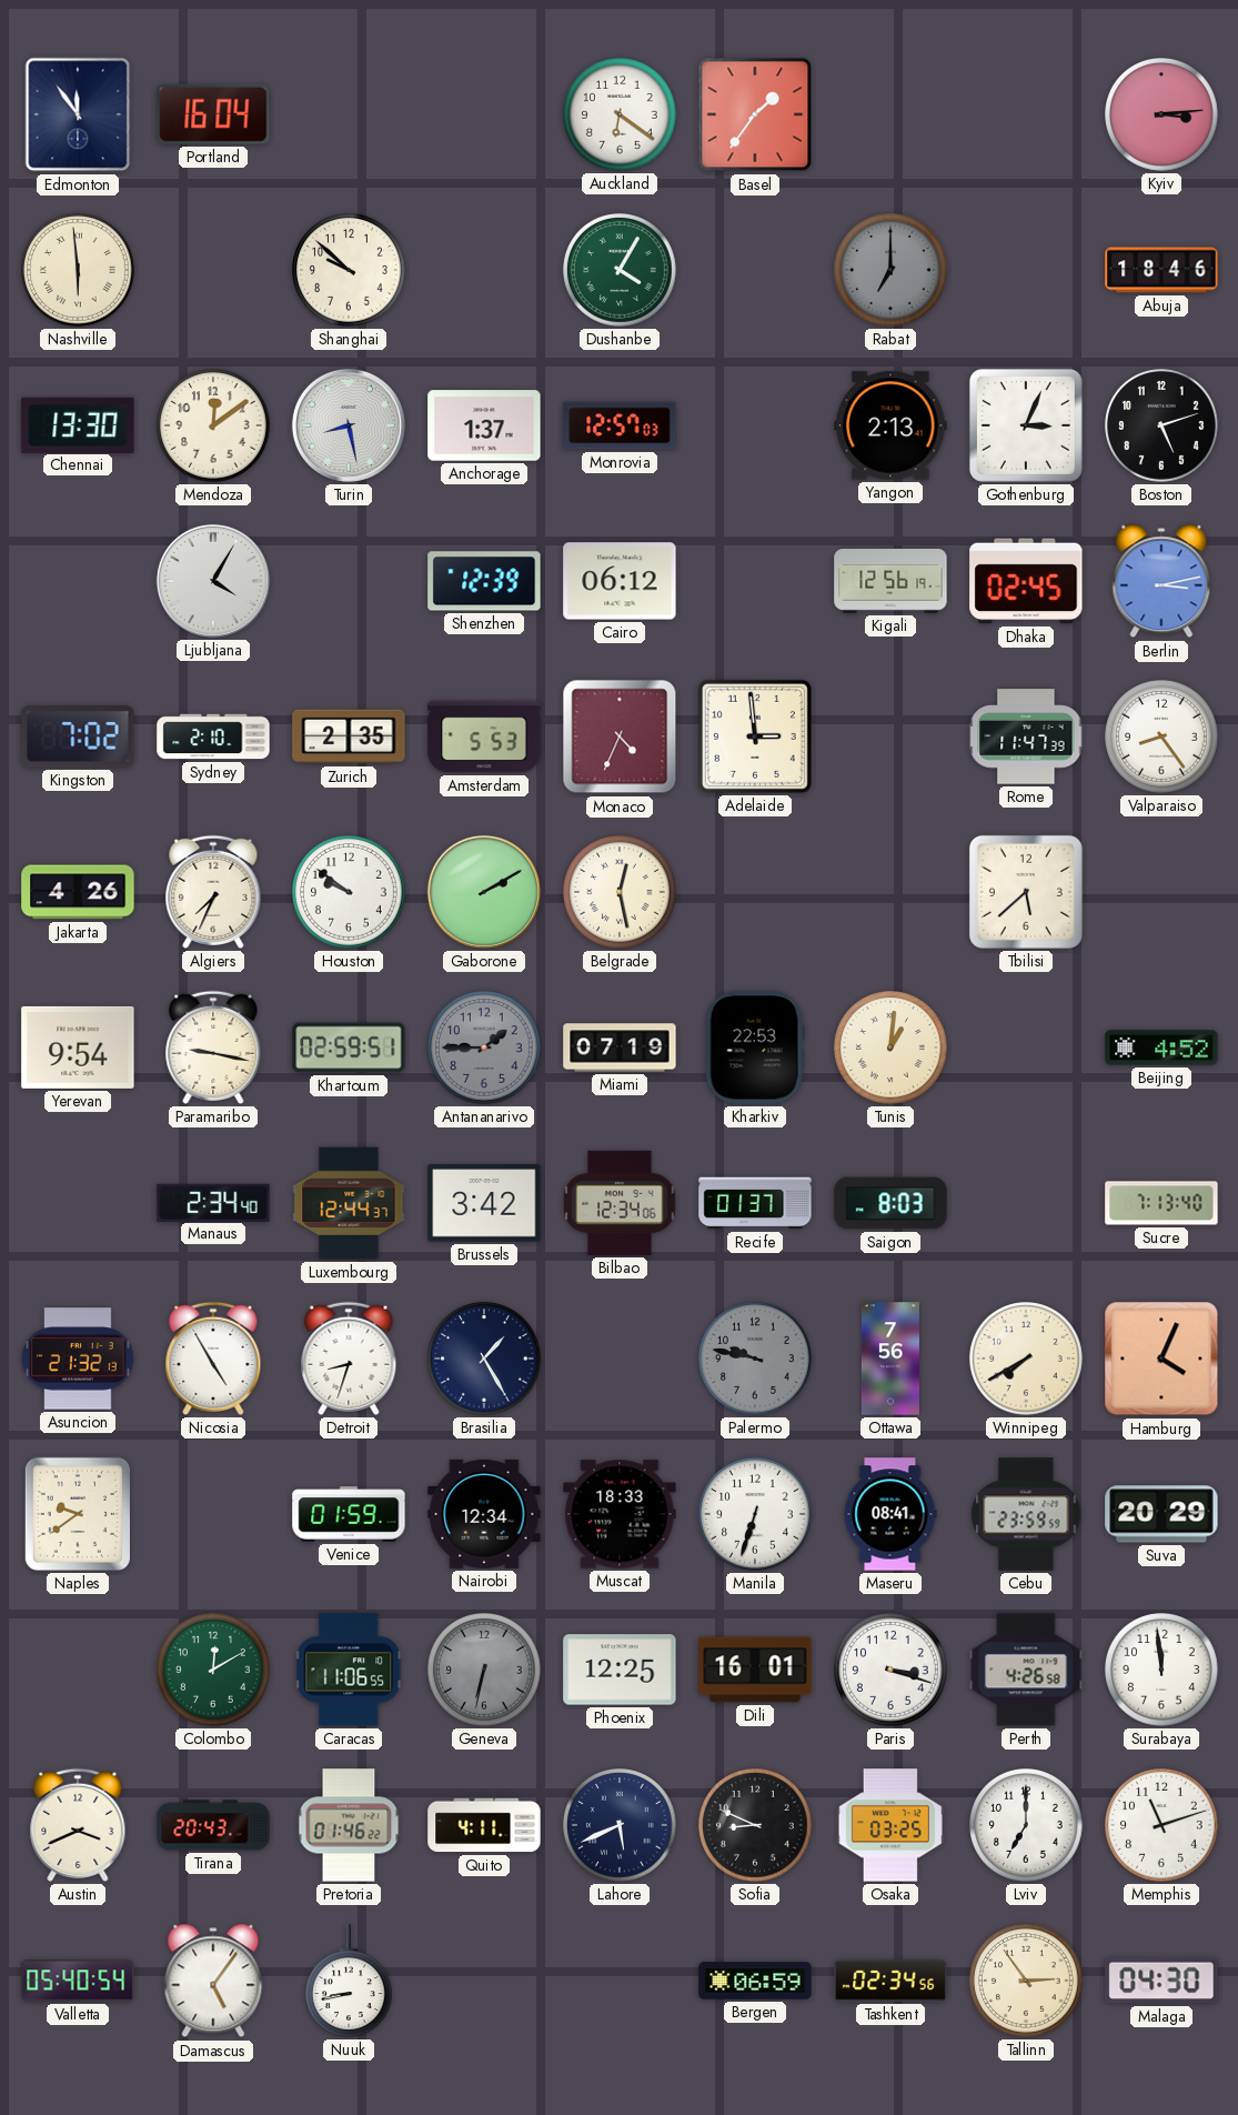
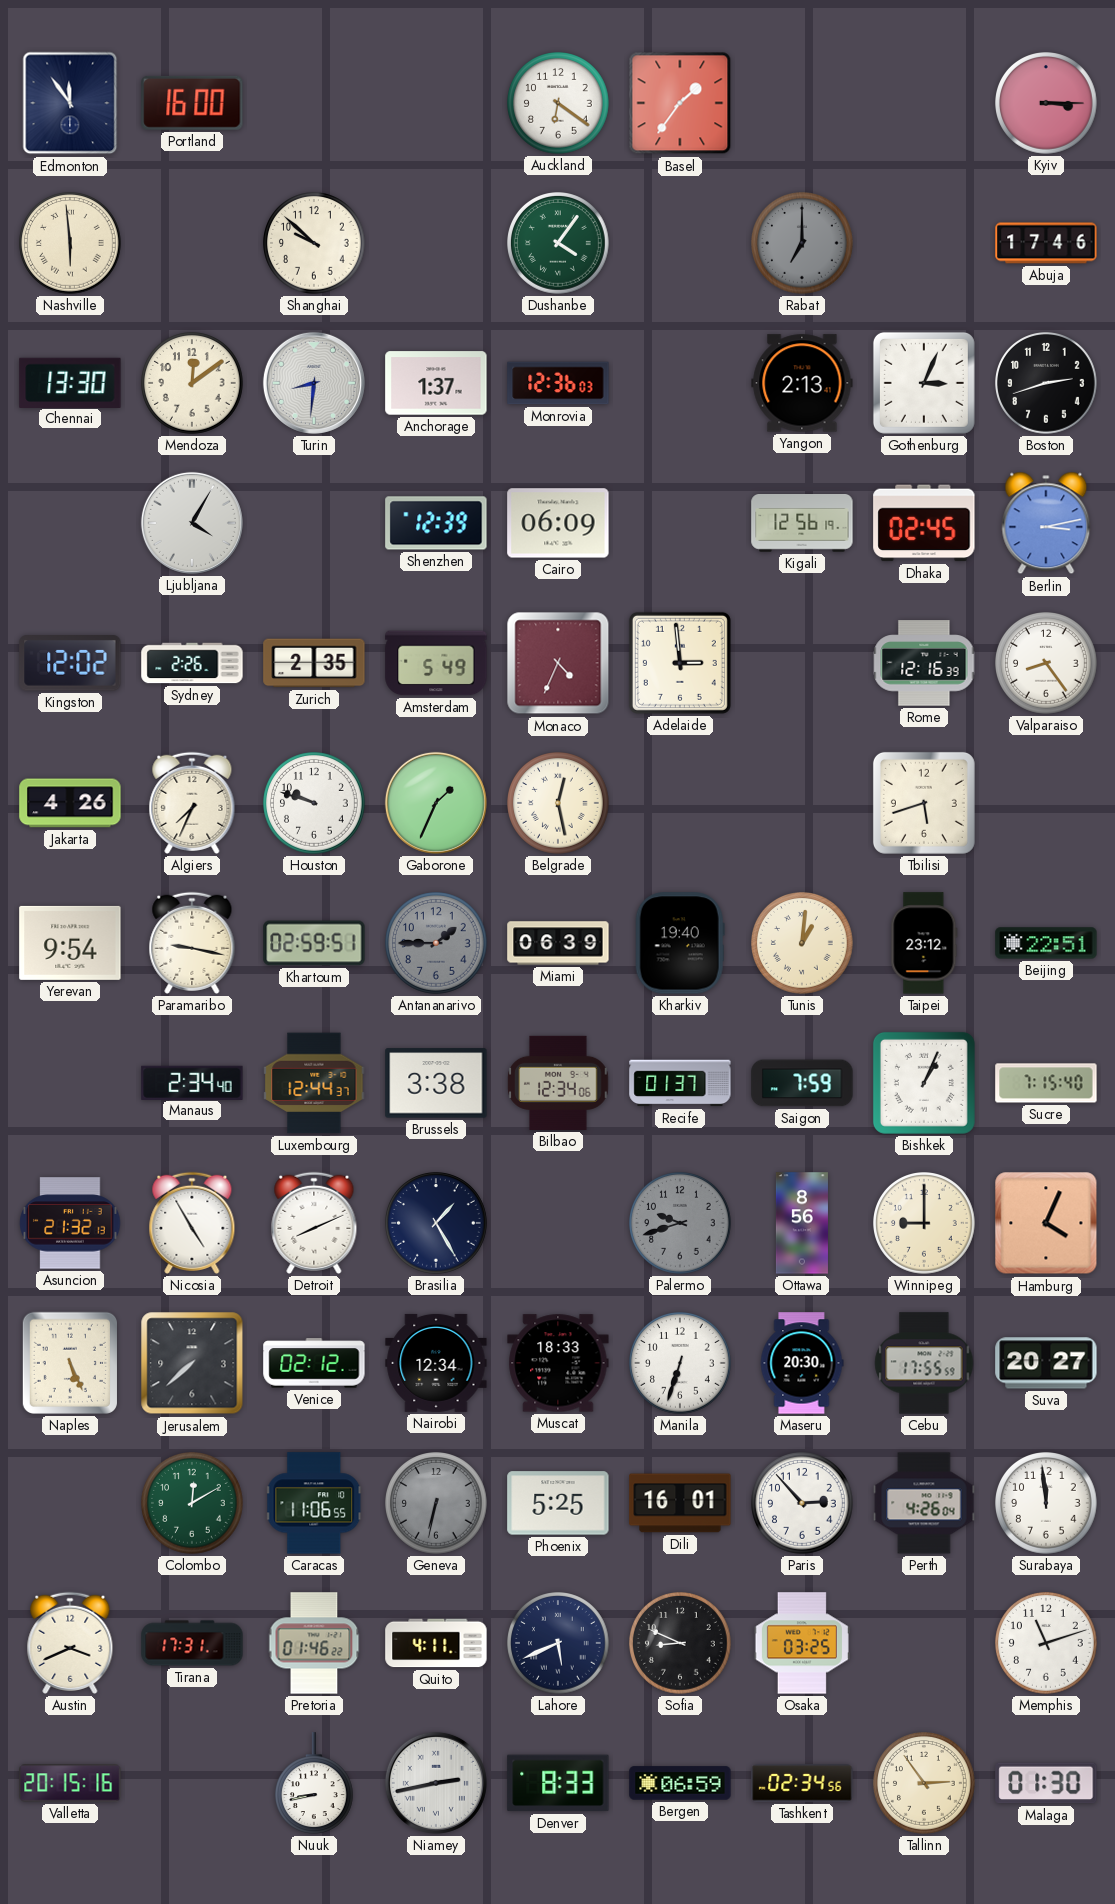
Portland: 16:04 -> 16:00 (192, 103)
Kyiv: 3:14 -> 3:15 (1047, 104)
Dushanbe: 4:05 -> 4:06 (559, 244)
Abuja: 18:46 -> 17:46 (1046, 243)
Turin: 8:28 -> 8:31 (314, 383)
Monrovia: 12:57 -> 12:36 (558, 383)
Boston: 5:12 -> 2:42 (1047, 384)
Cairo: 06:12 -> 06:09 (558, 523)
Kingston: 7:02 -> 12:02 (70, 663)
Sydney: 2:10 -> 2:26 (192, 663)
Amsterdam: 5:53 -> 5:49 (436, 663)
Rome: 11:47 -> 12:16 (924, 663)
Houston: 9:51 -> 9:48 (315, 804)
Gaborone: 2:10 -> 1:34 (436, 803)
Tbilisi: 5:38 -> 5:42 (924, 803)
Miami: 07:19 -> 06:39 (558, 943)
Kharkiv: 22:53 -> 19:40 (680, 943)
Taipei: none -> 23:12 (924, 943)
Beijing: 4:52 -> 22:51 (1046, 943)
Brussels: 3:42 -> 3:38 (436, 1083)
Saigon: 8:03 -> 7:59 (802, 1083)
Bishkek: none -> 1:04 (924, 1083)
Sucre: 7:13 -> 7:15 (1046, 1083)
Detroit: 8:33 -> 8:11 (314, 1223)
Palermo: 9:47 -> 9:42 (681, 1224)
Ottawa: 7:56 -> 8:56 (802, 1223)
Winnipeg: 7:40 -> 9:00 (925, 1224)
Naples: 9:39 -> 5:26 (70, 1363)
Jerusalem: none -> 7:38 (192, 1363)
Venice: 01:59 -> 02:12 (314, 1363)
Maseru: 08:41 -> 20:30 (802, 1363)
Cebu: 23:59 -> 17:55 (924, 1363)
Suva: 20:29 -> 20:27 (1046, 1363)
Phoenix: 12:25 -> 5:25 (558, 1503)
Paris: 3:18 -> 2:53 (803, 1504)
Perth: 4:26:58 -> 4:26:04 (924, 1503)
Tirana: 20:43 -> 17:31 (192, 1643)
Lviv: 7:00 -> none (1027, 1826)
Valletta: 05:40 -> 20:15 (70, 1783)
Damascus: 5:06 -> none (213, 1981)
Niamey: none -> 2:43 (436, 1783)
Denver: none -> 8:33 (558, 1783)
Malaga: 04:30 -> 01:30 (1046, 1783)
